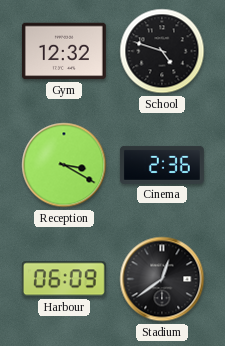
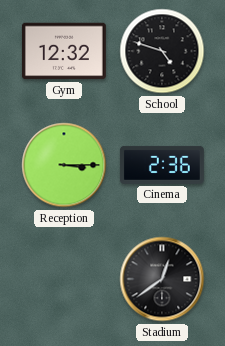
Reception: 3:20 -> 3:15 (64, 165)
Harbour: 06:09 -> none (64, 279)
